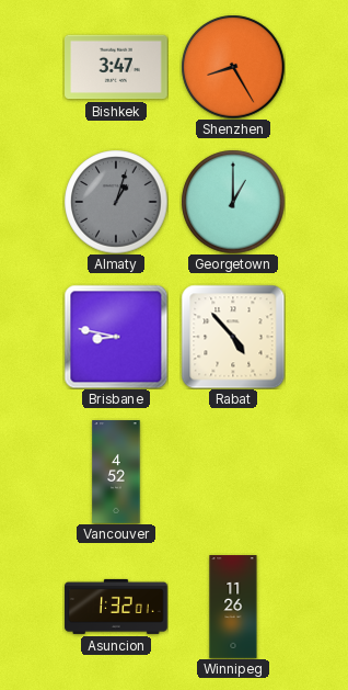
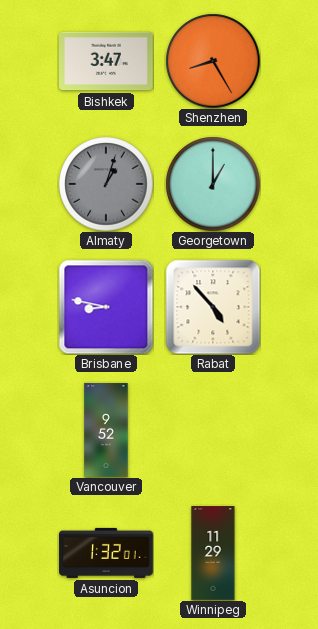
Vancouver: 4:52 -> 9:52 (106, 430)
Winnipeg: 11:26 -> 11:29 (213, 553)
